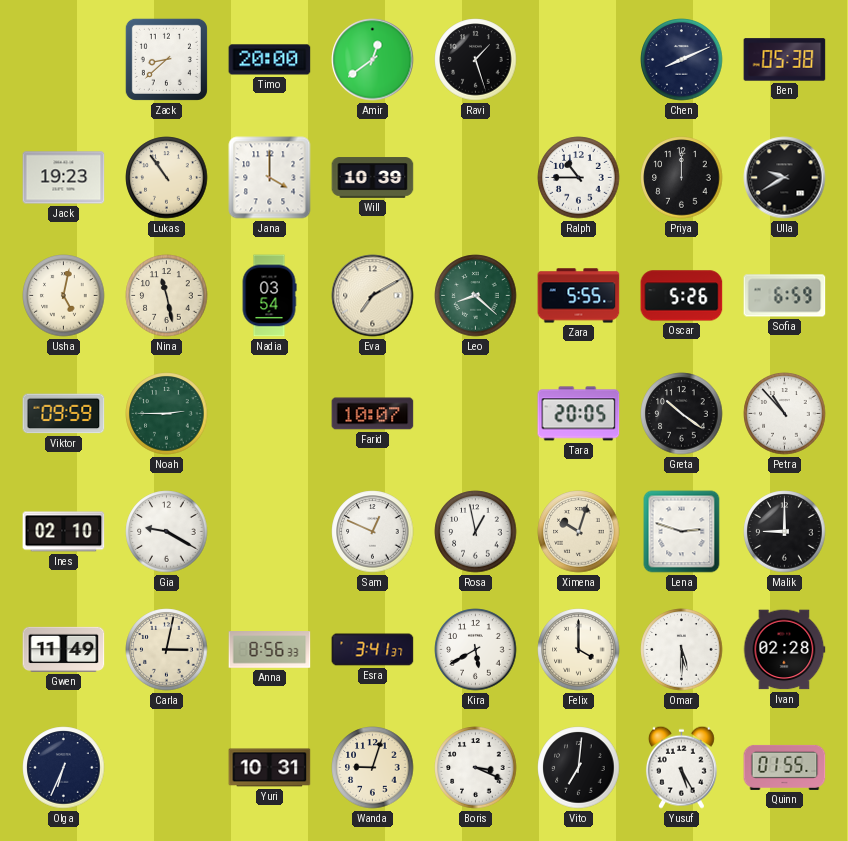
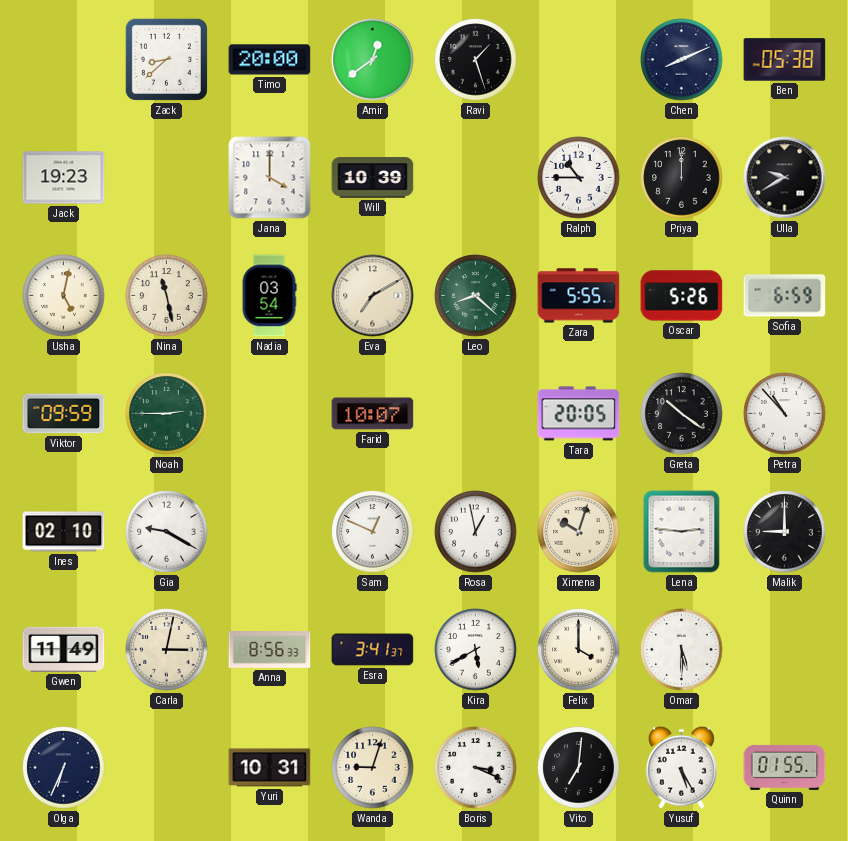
Lukas: 10:54 -> none (167, 178)
Lena: 2:48 -> 2:46 (682, 532)
Ivan: 02:28 -> none (784, 650)
